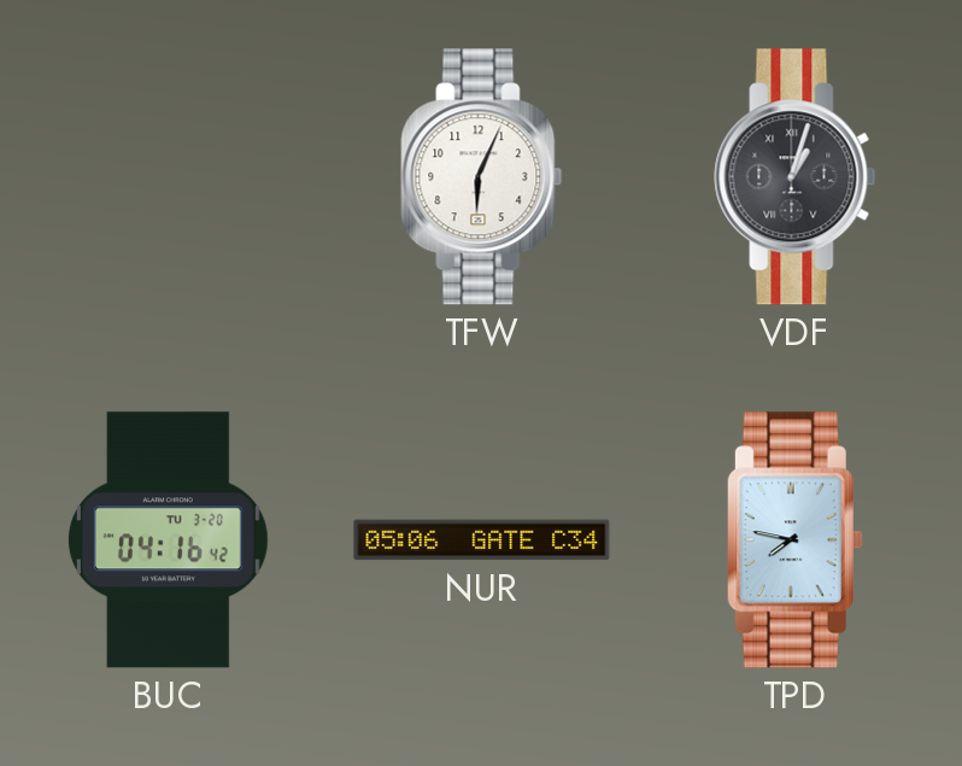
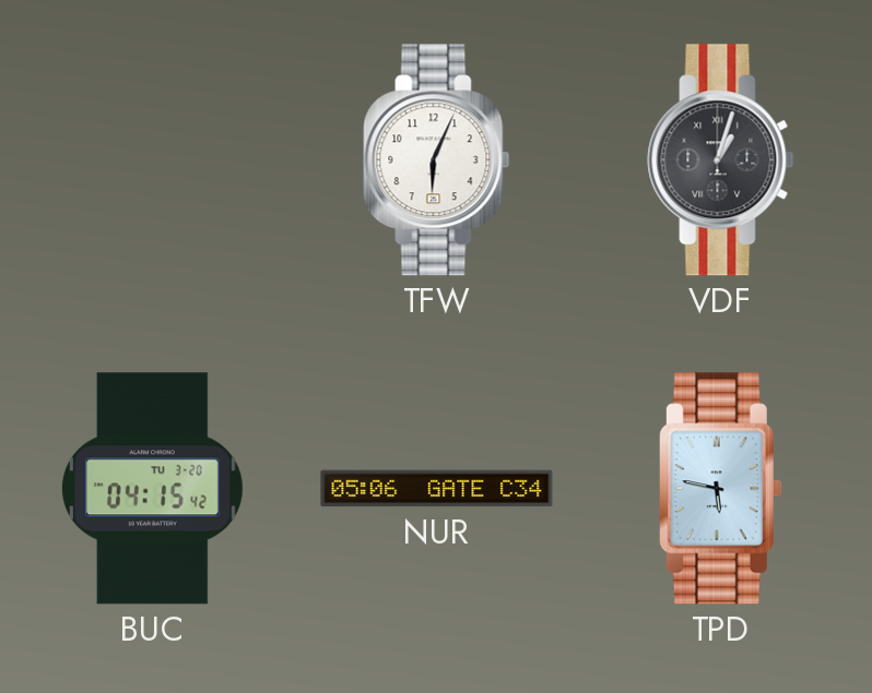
BUC: 04:16 -> 04:15 (152, 489)
TPD: 7:47 -> 5:47 (720, 489)
